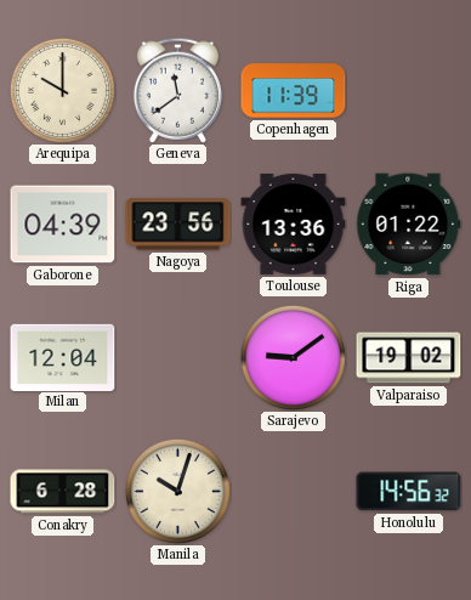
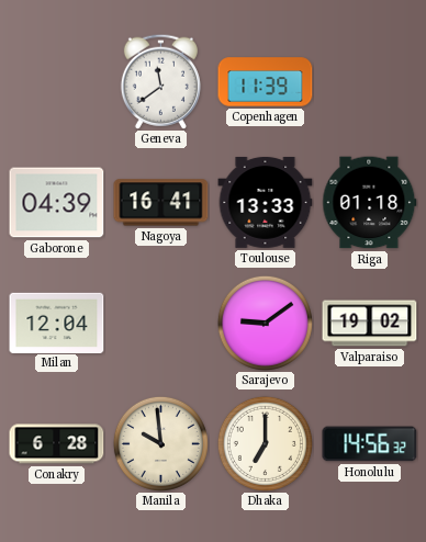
Arequipa: 10:00 -> none (62, 90)
Nagoya: 23:56 -> 16:41 (161, 203)
Toulouse: 13:36 -> 13:33 (266, 202)
Riga: 01:22 -> 01:18 (370, 203)
Manila: 10:03 -> 9:59 (160, 443)
Dhaka: none -> 7:00 (265, 443)
